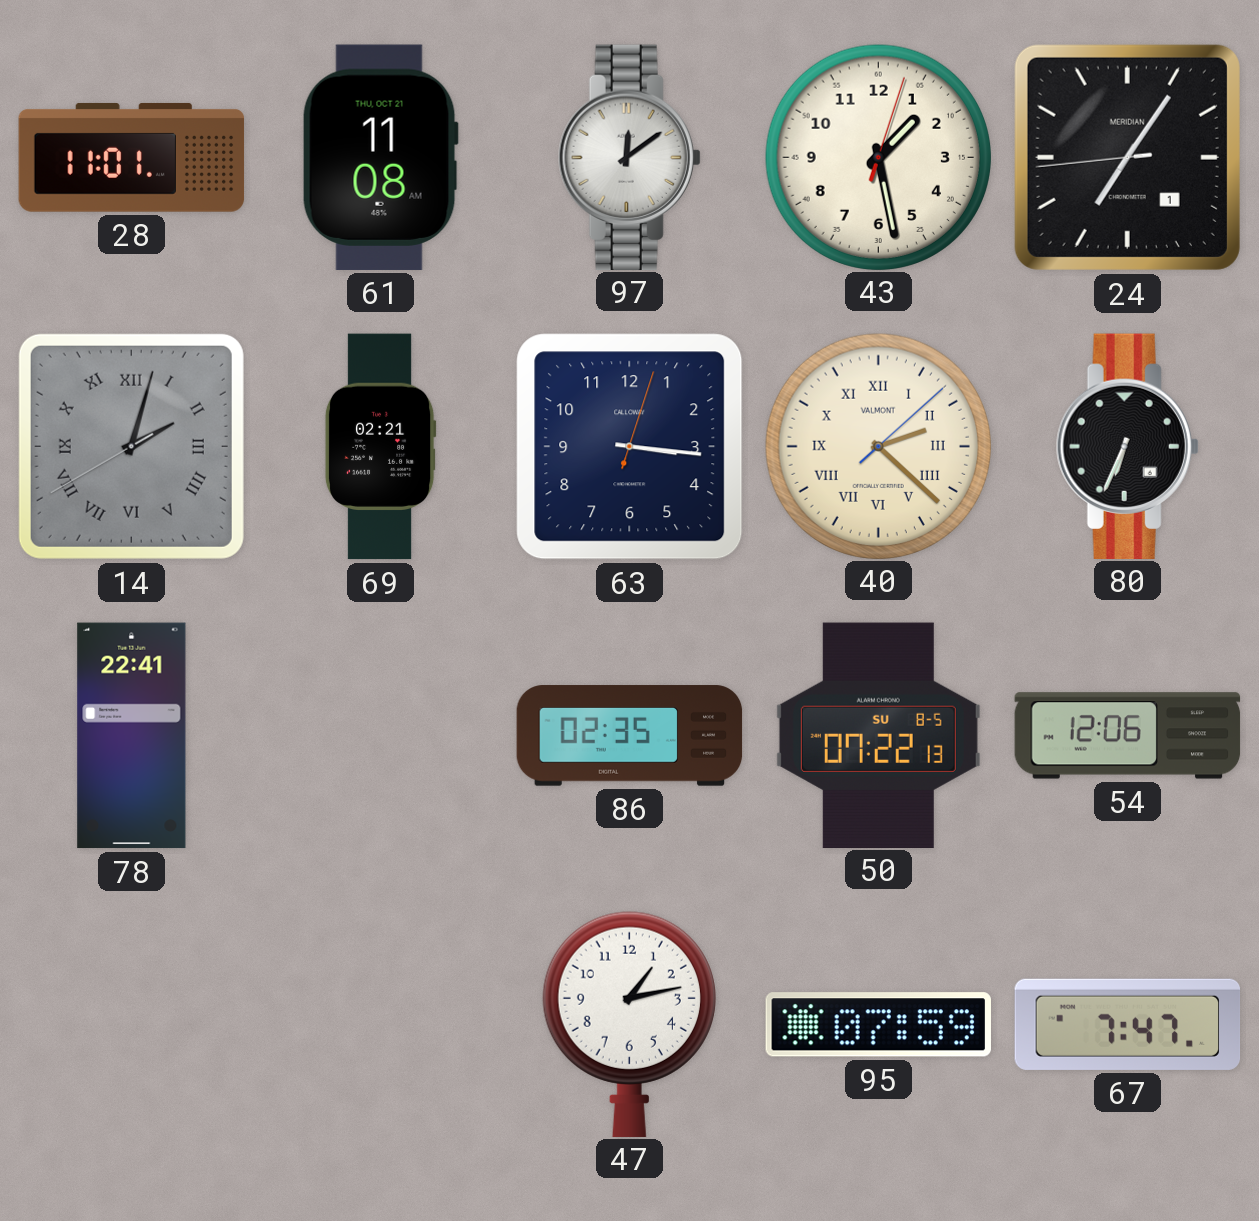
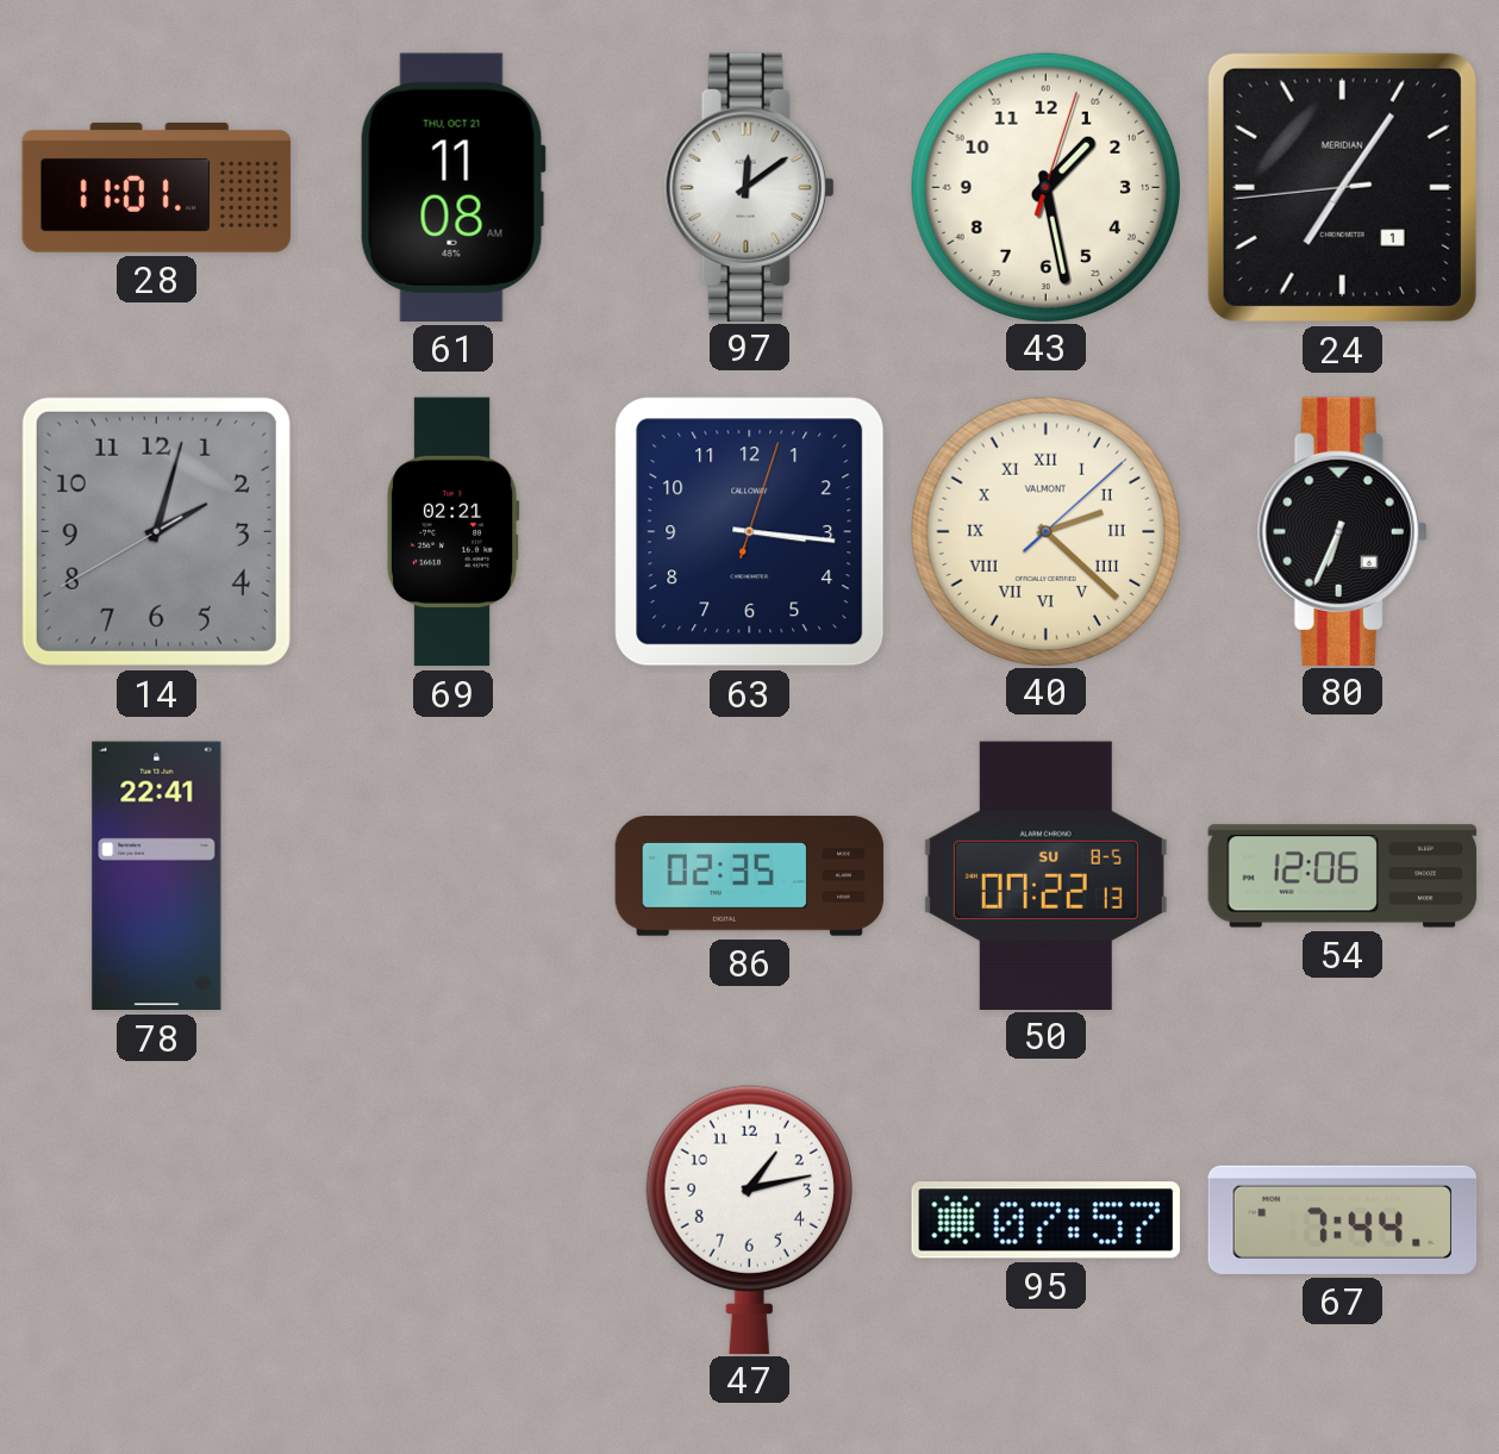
14 numerals: Roman -> Arabic (156, 531)
95: 07:59 -> 07:57 (1045, 1221)
67: 7:47 -> 7:44 (1343, 1219)
